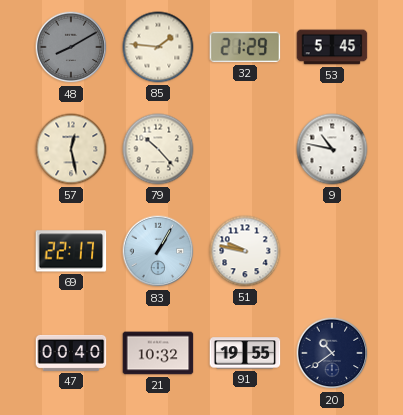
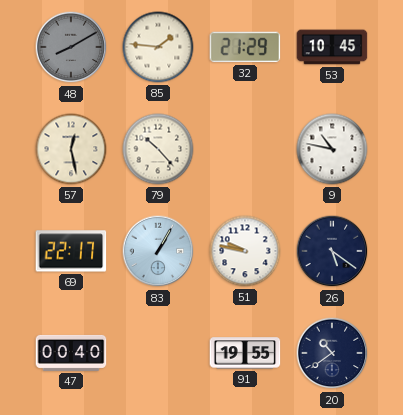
53: 5:45 -> 10:45 (332, 47)
26: none -> 5:21 (332, 251)
21: 10:32 -> none (158, 353)
